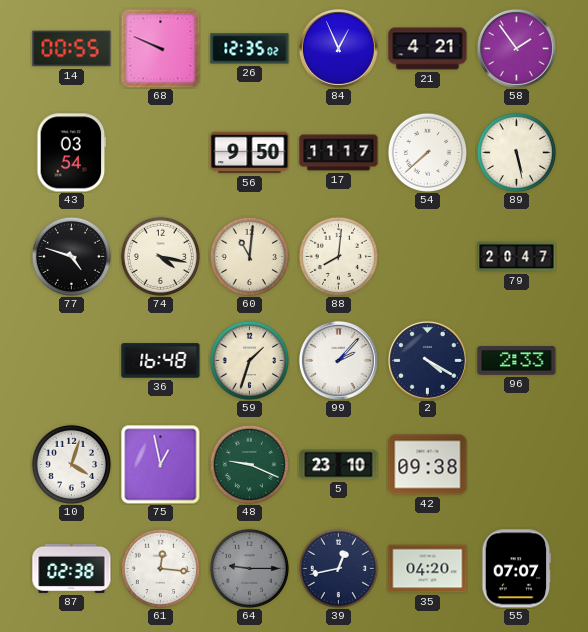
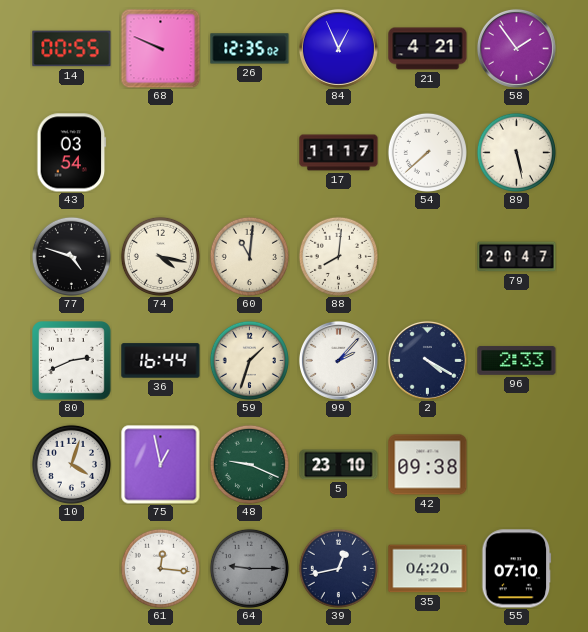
56: 9:50 -> none (250, 153)
80: none -> 2:41 (72, 361)
36: 16:48 -> 16:44 (161, 361)
87: 02:38 -> none (72, 568)
55: 07:07 -> 07:10 (517, 569)
